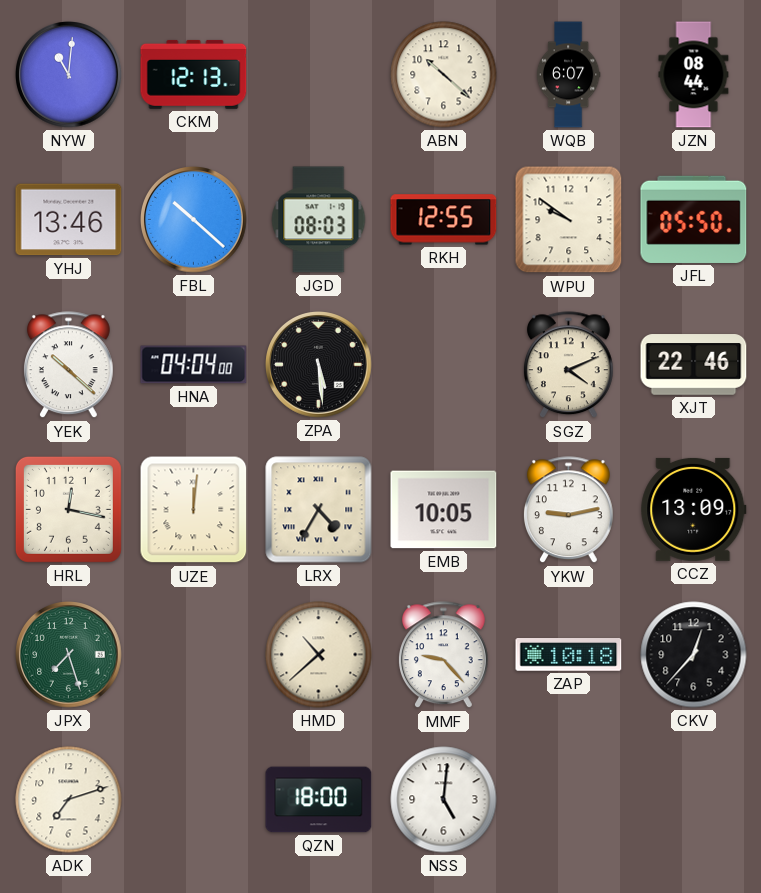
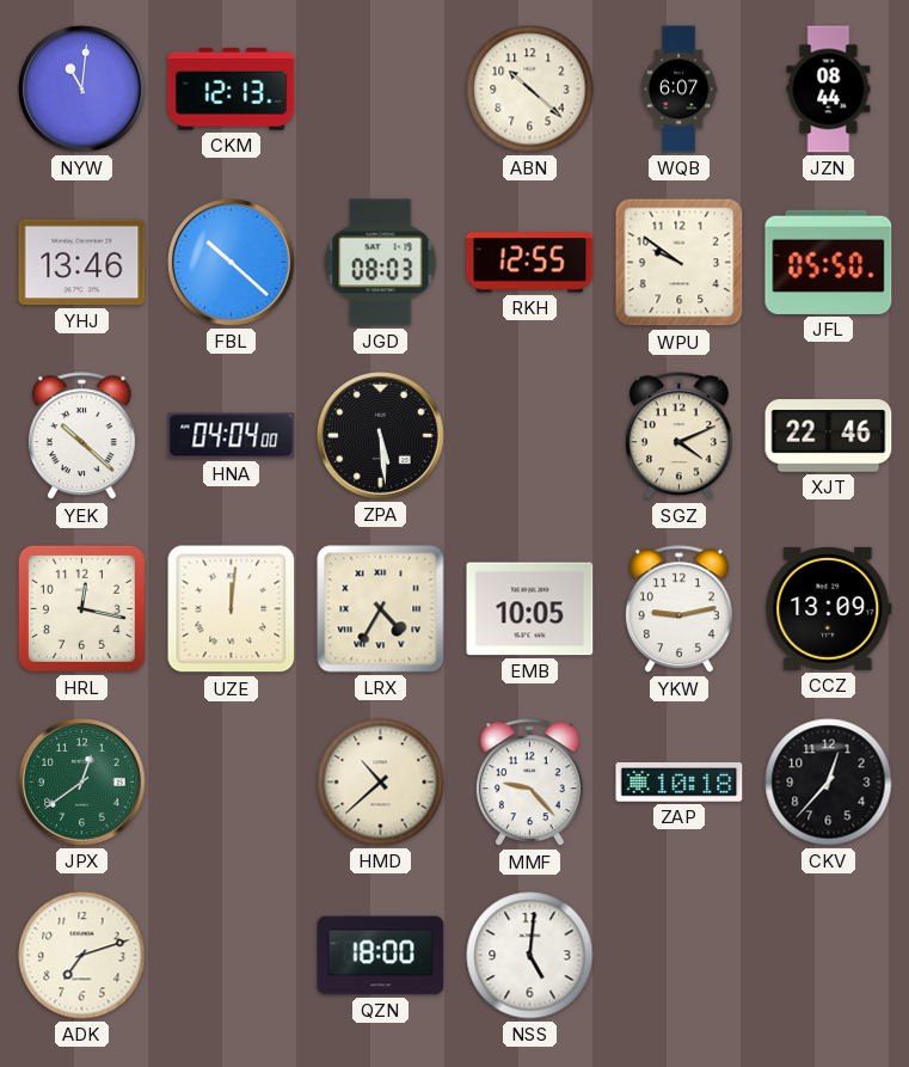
JPX: 7:27 -> 12:39 (82, 783)
